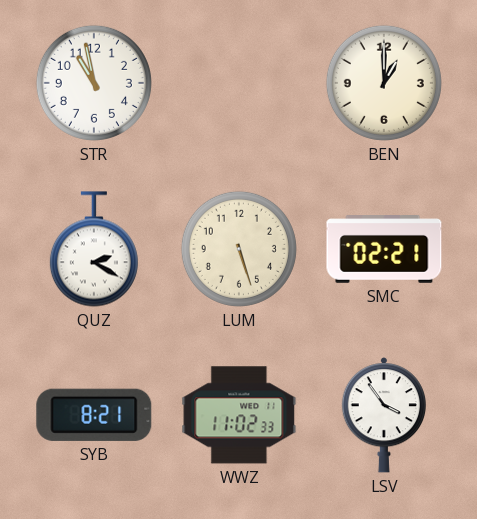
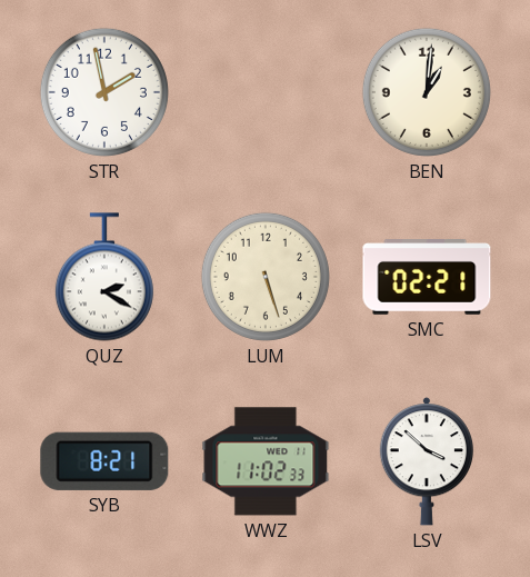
STR: 10:58 -> 1:58 (104, 92)
BEN: 1:00 -> 1:01 (427, 92)
LSV: 3:54 -> 3:52 (426, 461)
